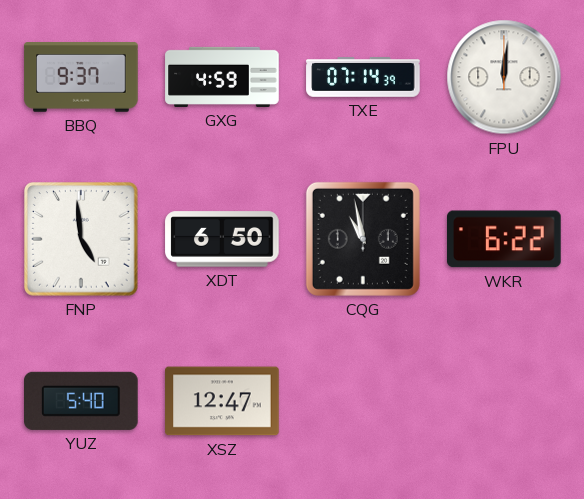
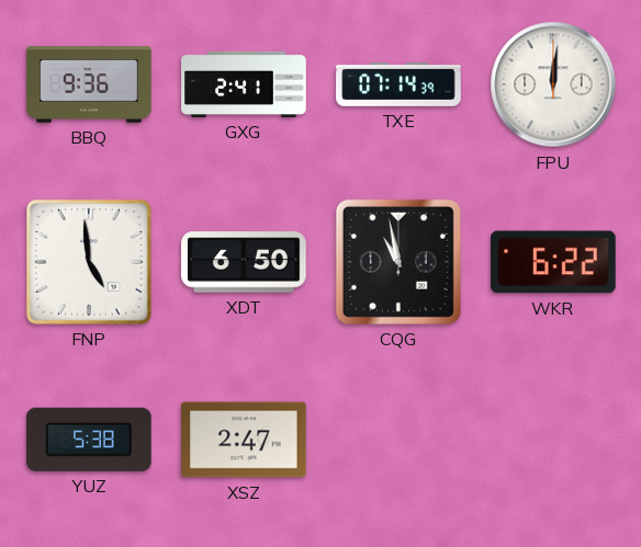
BBQ: 9:37 -> 9:36 (89, 84)
GXG: 4:59 -> 2:41 (244, 84)
YUZ: 5:40 -> 5:38 (90, 440)
XSZ: 12:47 -> 2:47 (244, 440)
